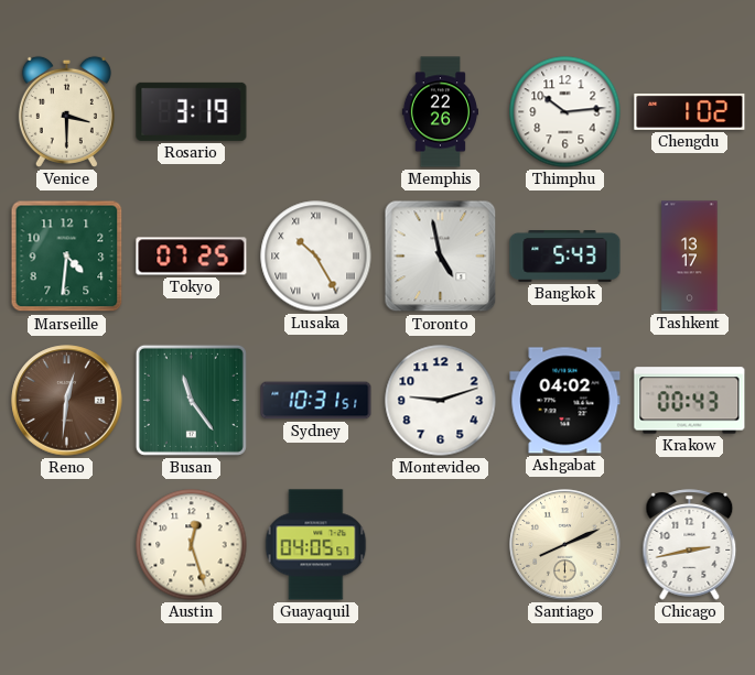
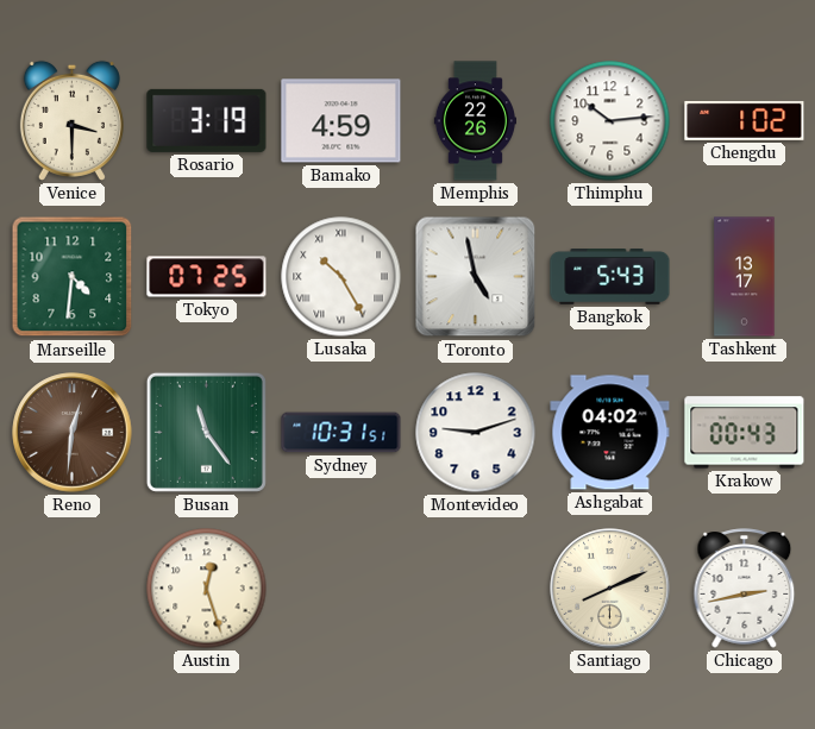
Bamako: none -> 4:59 (341, 121)
Guayaquil: 04:05 -> none (316, 545)
